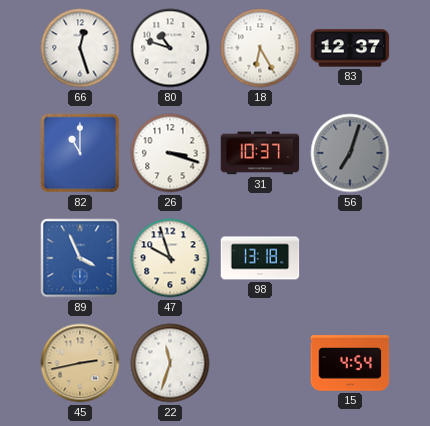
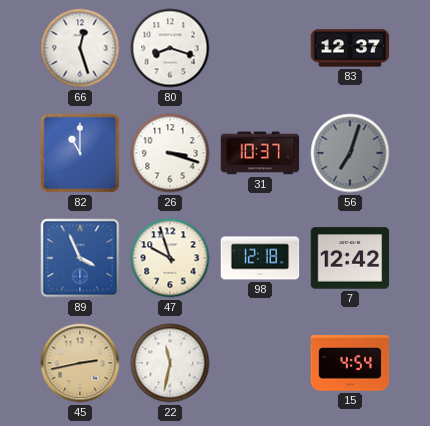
80: 10:48 -> 8:18 (170, 48)
18: 6:25 -> none (260, 48)
98: 13:18 -> 12:18 (260, 258)
7: none -> 12:42 (350, 258)
22: 11:33 -> 11:32 (170, 363)
